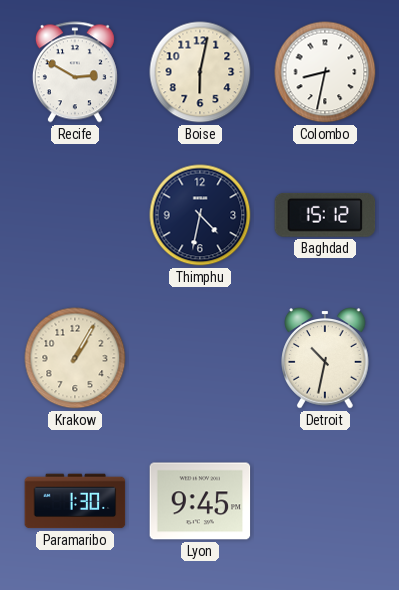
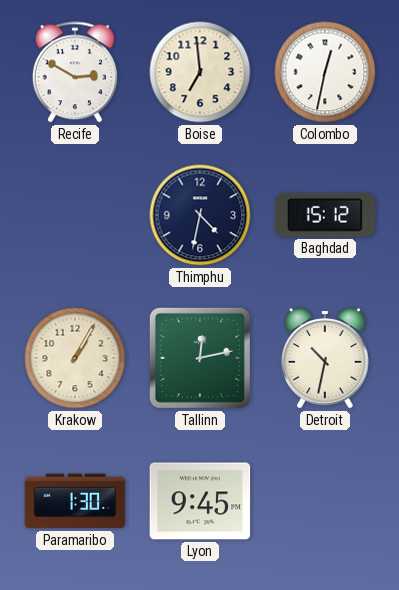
Boise: 6:02 -> 6:59 (200, 72)
Colombo: 8:32 -> 12:32 (325, 72)
Tallinn: none -> 12:13 (200, 358)
